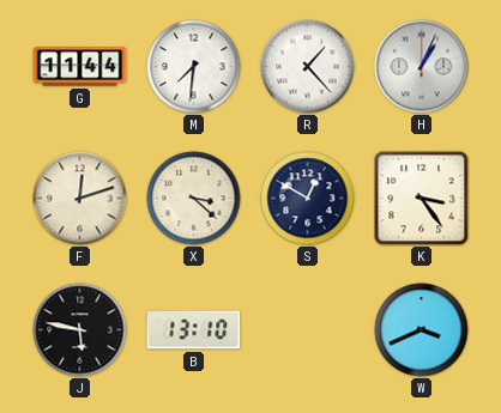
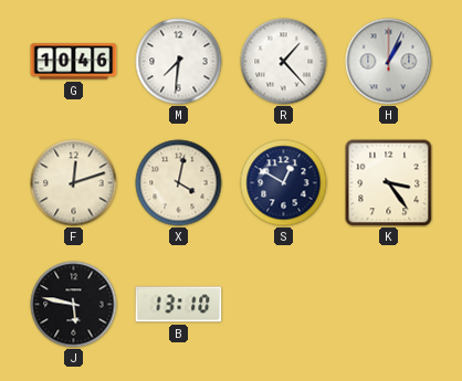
G: 11:44 -> 10:46 (74, 62)
X: 3:22 -> 4:02 (179, 183)
W: 3:41 -> none (422, 330)
